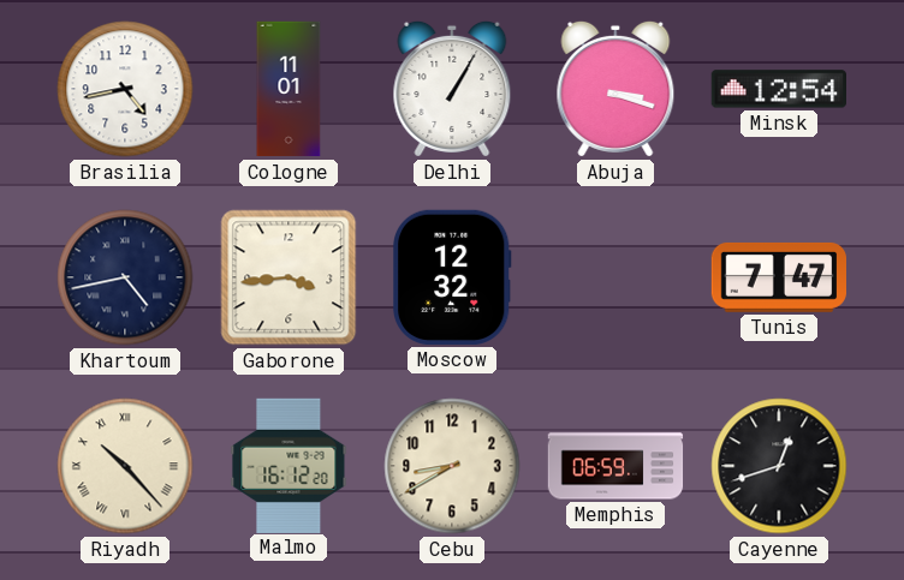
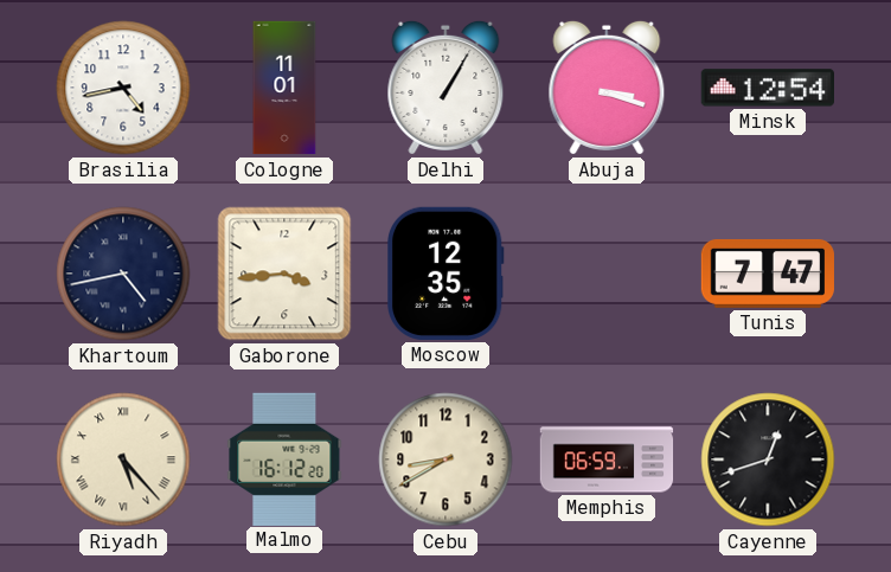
Moscow: 12:32 -> 12:35 (447, 274)
Riyadh: 10:23 -> 5:23 (123, 459)
